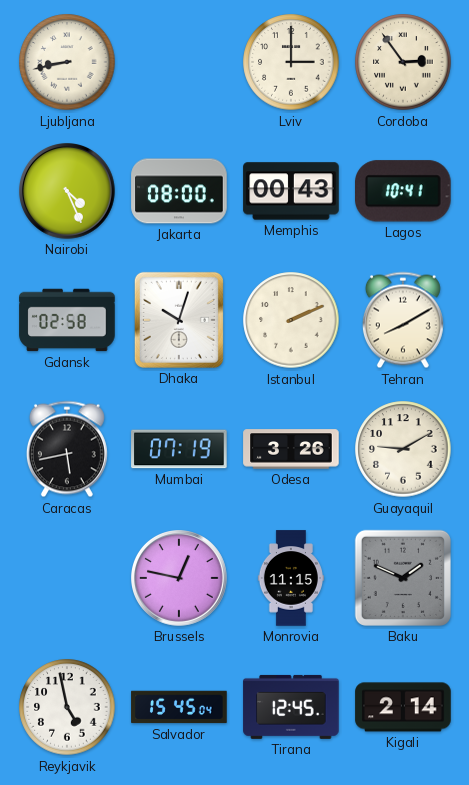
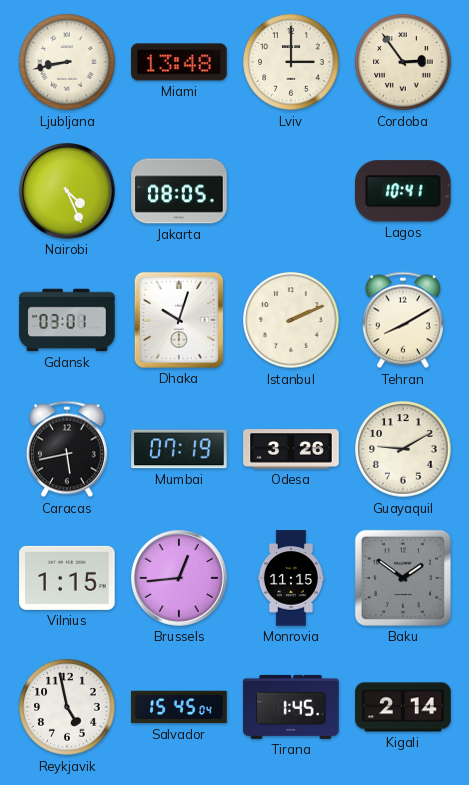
Miami: none -> 13:48 (179, 62)
Jakarta: 08:00 -> 08:05 (179, 191)
Memphis: 00:43 -> none (291, 191)
Gdansk: 02:58 -> 03:01 (67, 320)
Vilnius: none -> 1:15 (67, 578)
Brussels: 12:47 -> 12:44 (180, 579)
Baku: 1:49 -> 1:51 (403, 578)
Tirana: 12:45 -> 1:45 (291, 707)
